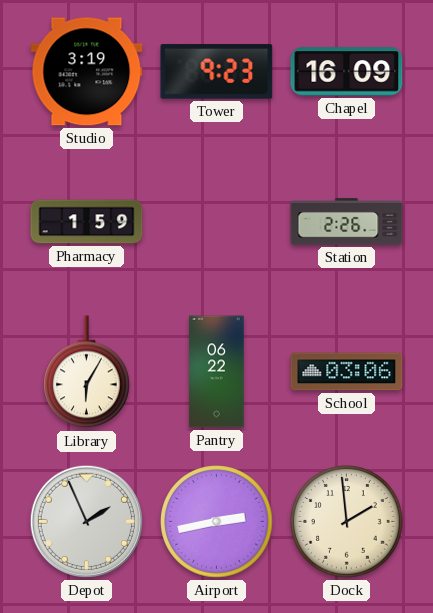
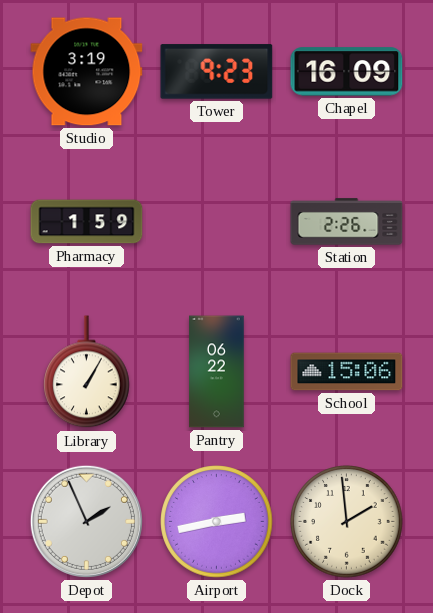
Library: 6:05 -> 1:05 (87, 372)
School: 03:06 -> 15:06 (347, 372)
